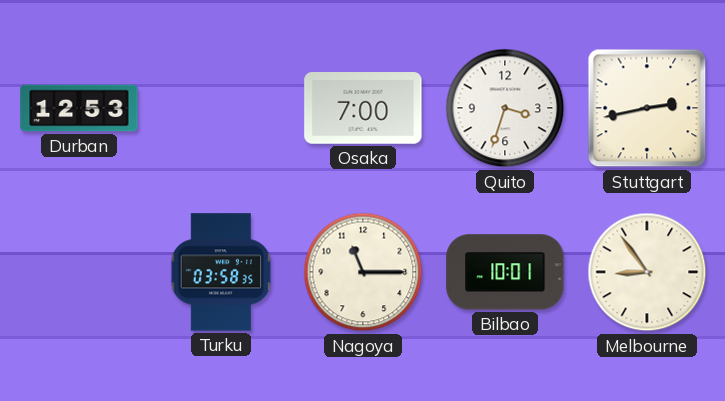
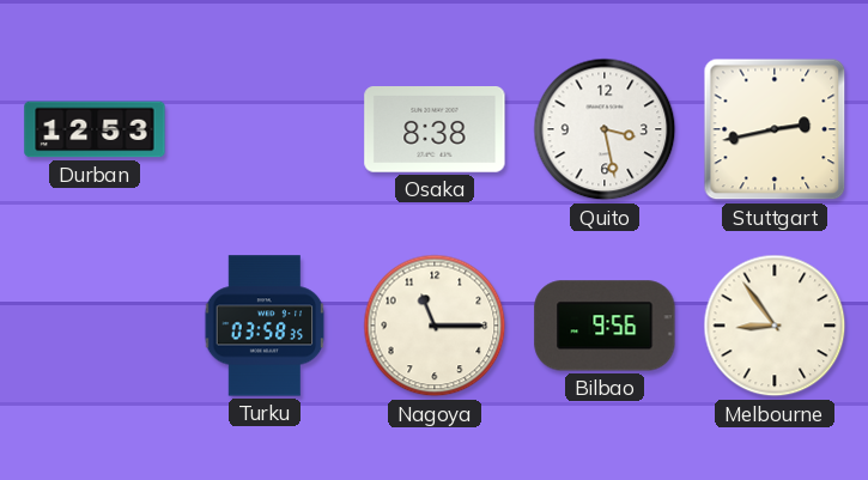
Osaka: 7:00 -> 8:38 (435, 130)
Quito: 3:33 -> 3:28 (605, 129)
Bilbao: 10:01 -> 9:56 (605, 326)
